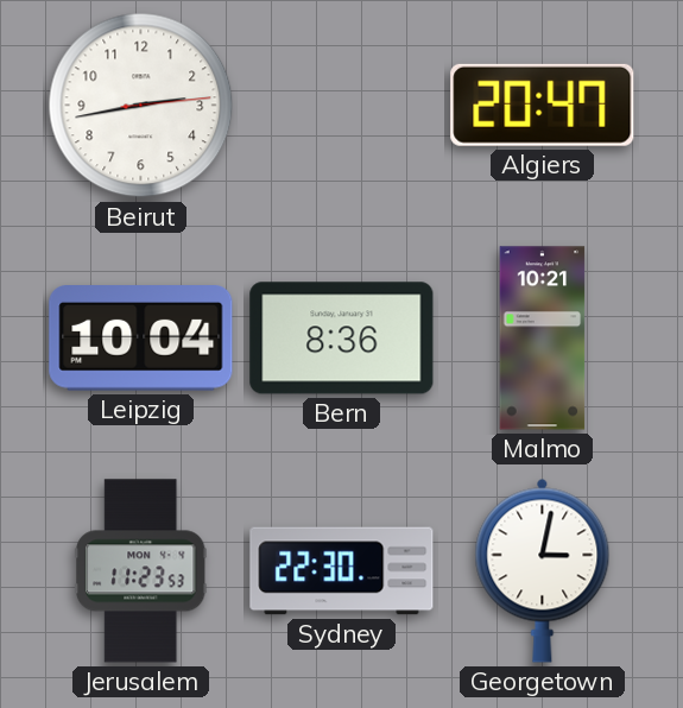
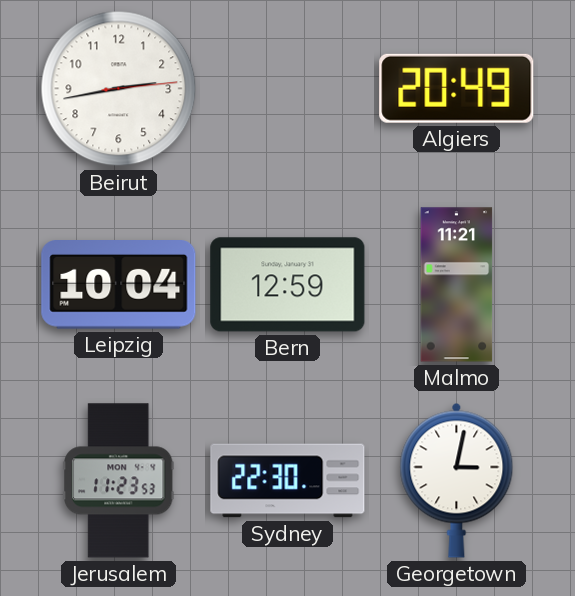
Algiers: 20:47 -> 20:49 (457, 88)
Bern: 8:36 -> 12:59 (288, 285)
Malmo: 10:21 -> 11:21 (457, 285)
